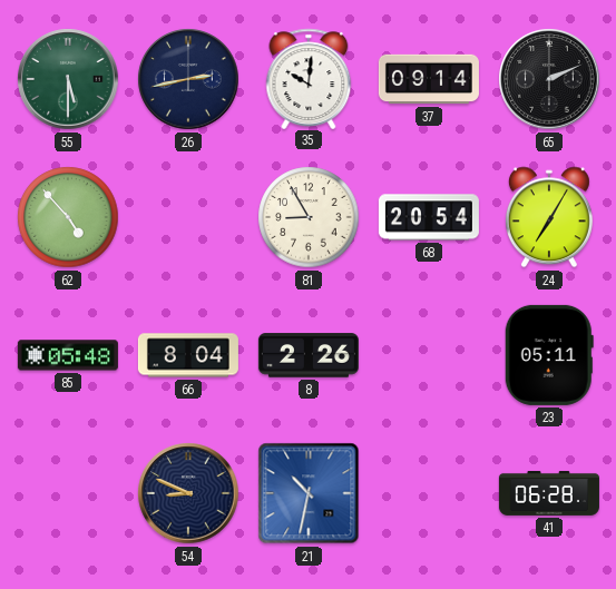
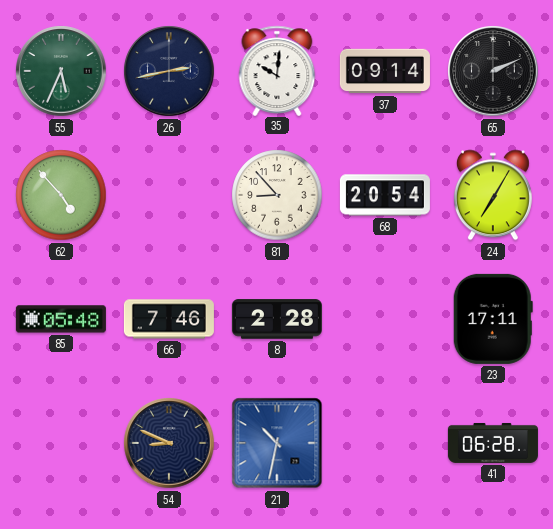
55: 5:30 -> 5:34 (61, 71)
81: 8:55 -> 8:53 (277, 195)
66: 8:04 -> 7:46 (169, 319)
8: 2:26 -> 2:28 (277, 319)
23: 05:11 -> 17:11 (493, 319)
